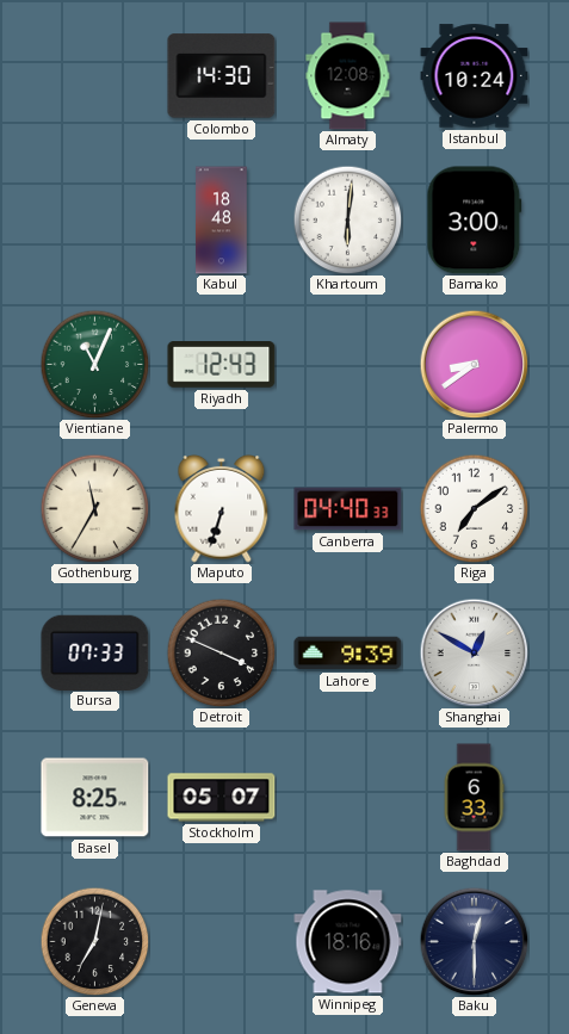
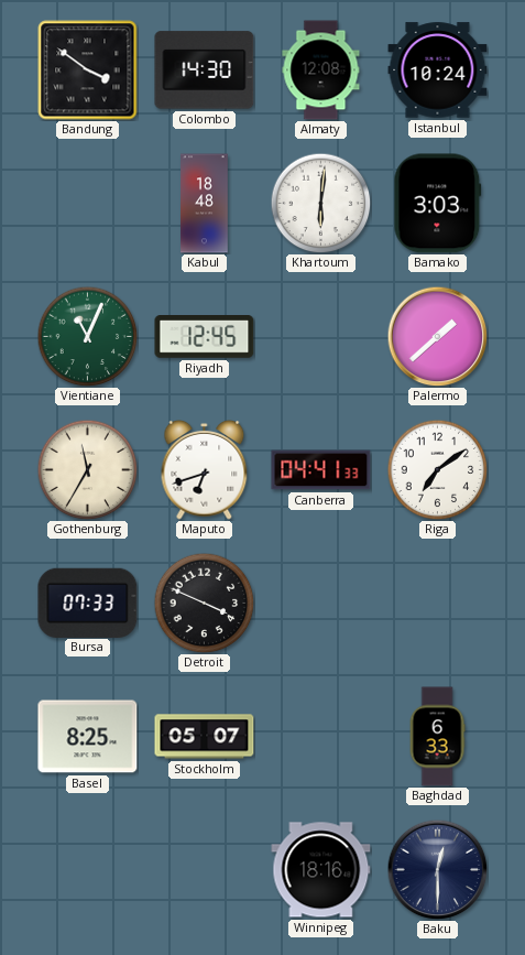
Bandung: none -> 3:51 (88, 70)
Bamako: 3:00 -> 3:03 (438, 204)
Riyadh: 12:43 -> 12:45 (205, 337)
Palermo: 8:39 -> 1:38 (437, 336)
Maputo: 6:33 -> 6:42 (205, 469)
Canberra: 04:40 -> 04:41 (321, 470)
Lahore: 9:39 -> none (348, 654)
Shanghai: 12:50 -> none (474, 652)
Geneva: 7:02 -> none (94, 941)
